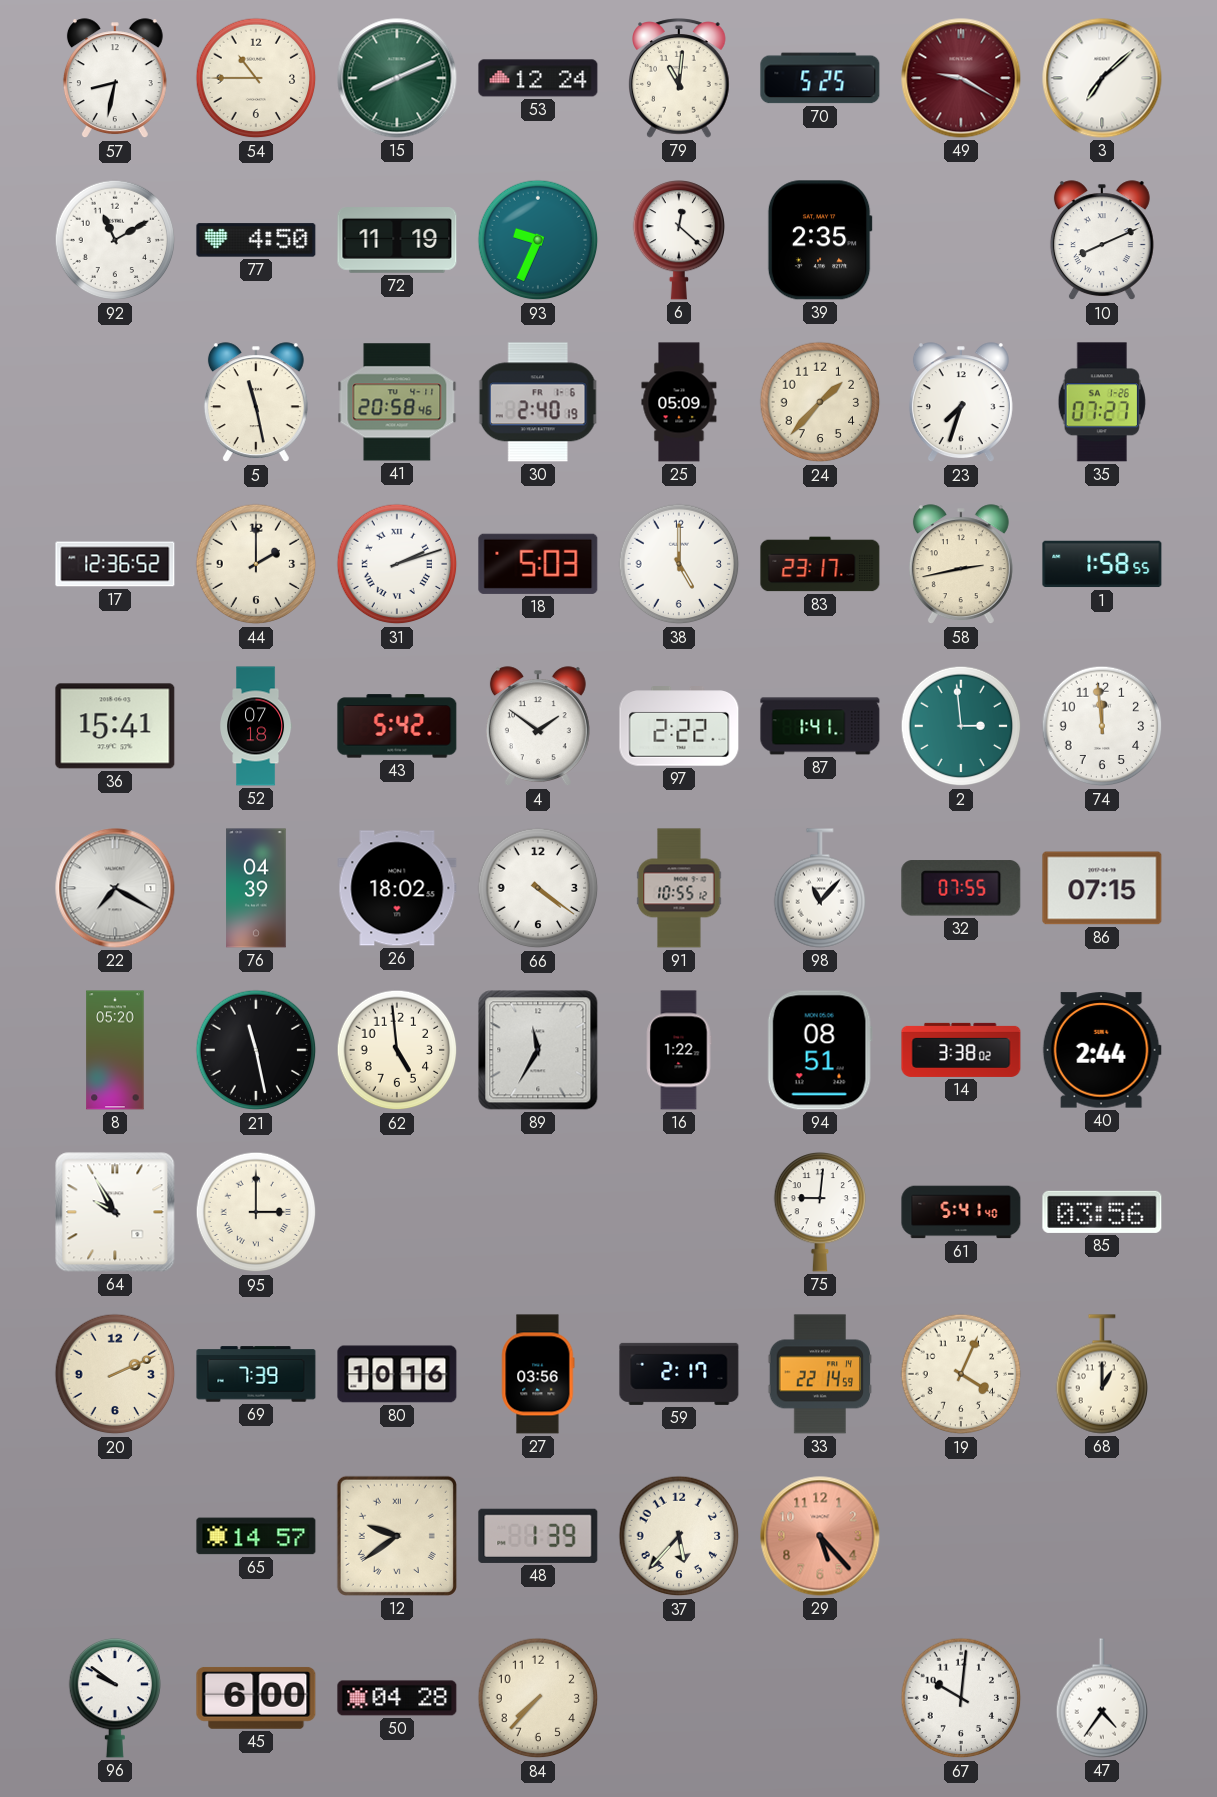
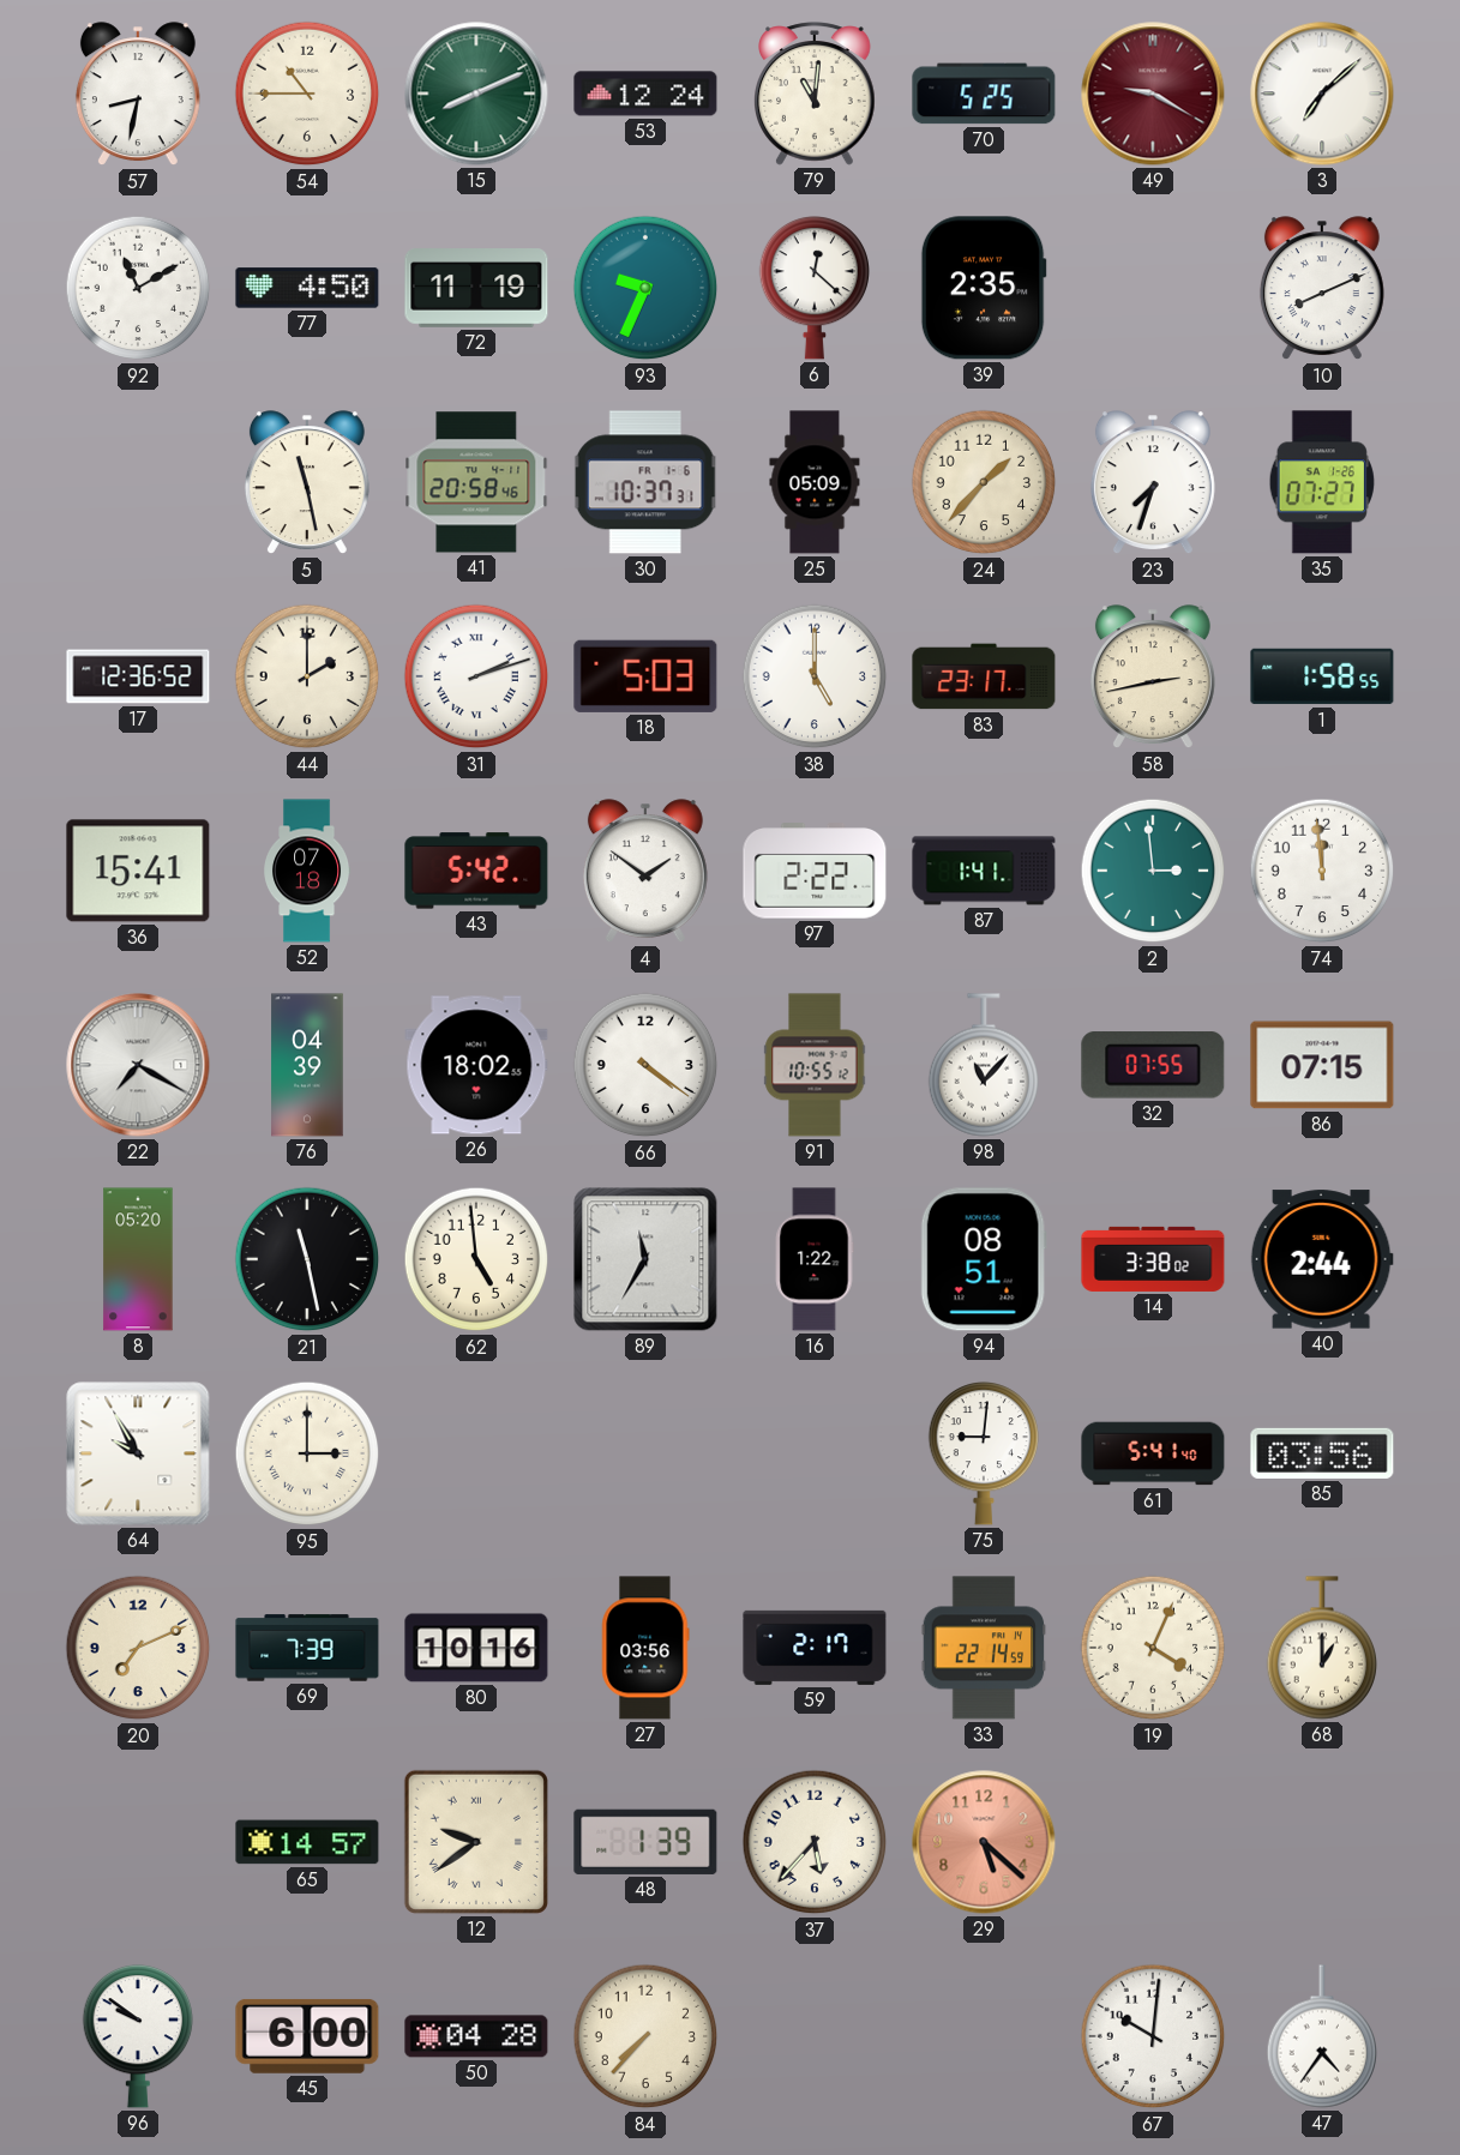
30: 2:40 -> 10:37 (645, 482)
20: 2:11 -> 7:11 (138, 1648)
29: 5:23 -> 5:22 (984, 1842)
